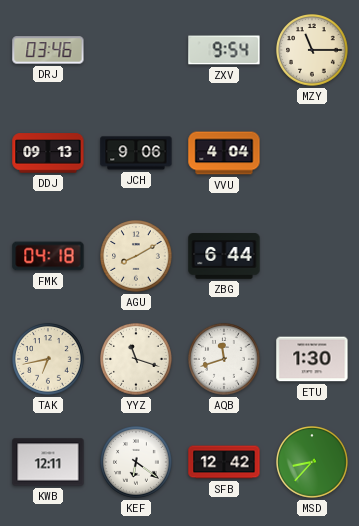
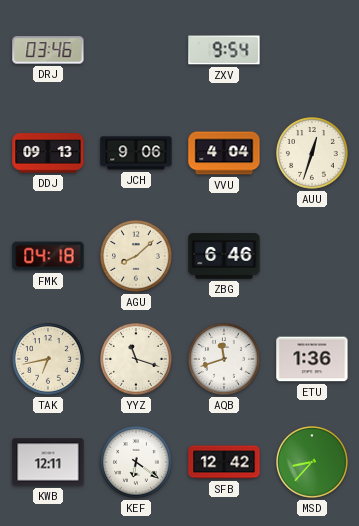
MZY: 11:15 -> none (313, 51)
AUU: none -> 12:33 (313, 154)
AGU: 8:10 -> 8:08 (137, 257)
ZBG: 6:44 -> 6:46 (224, 256)
ETU: 1:30 -> 1:36 (312, 359)
